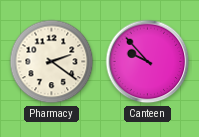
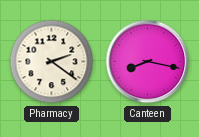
Canteen: 9:53 -> 8:17 (148, 62)
